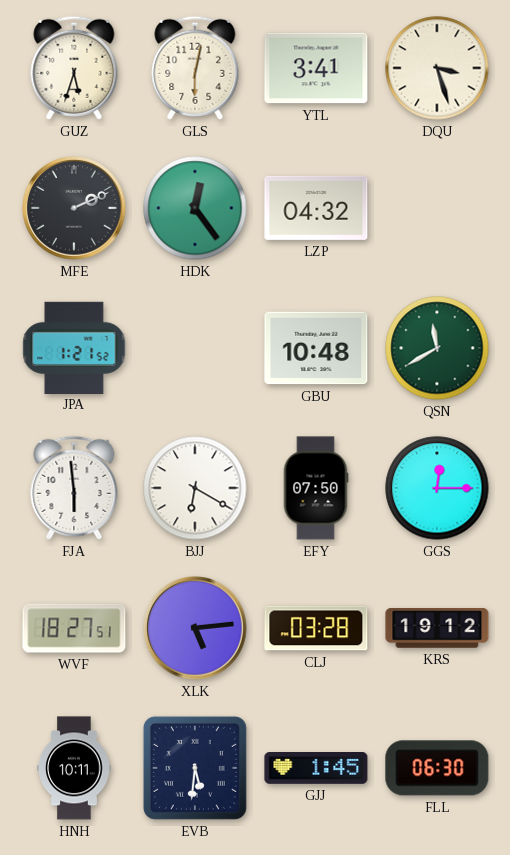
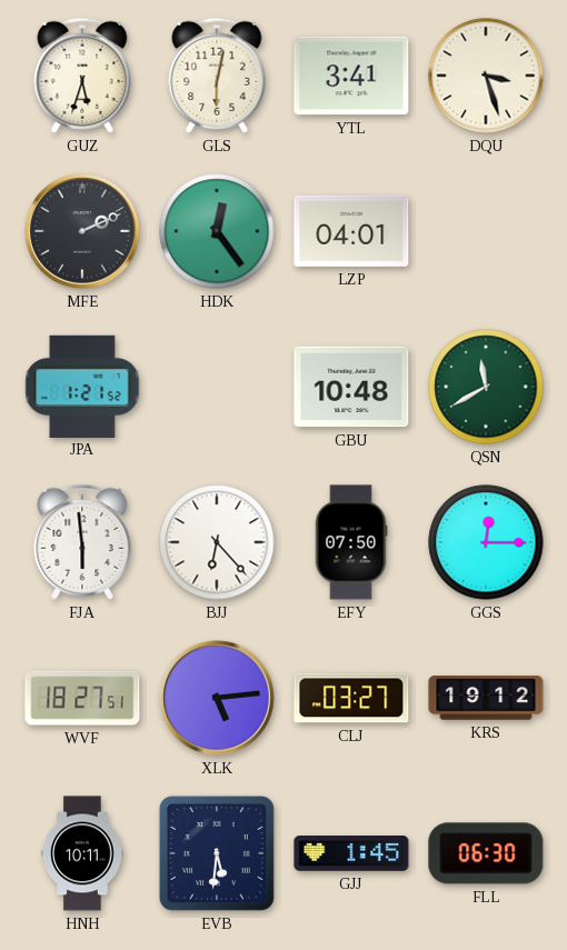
LZP: 04:32 -> 04:01 (351, 231)
BJJ: 6:20 -> 6:23 (217, 542)
CLJ: 03:28 -> 03:27 (351, 698)
